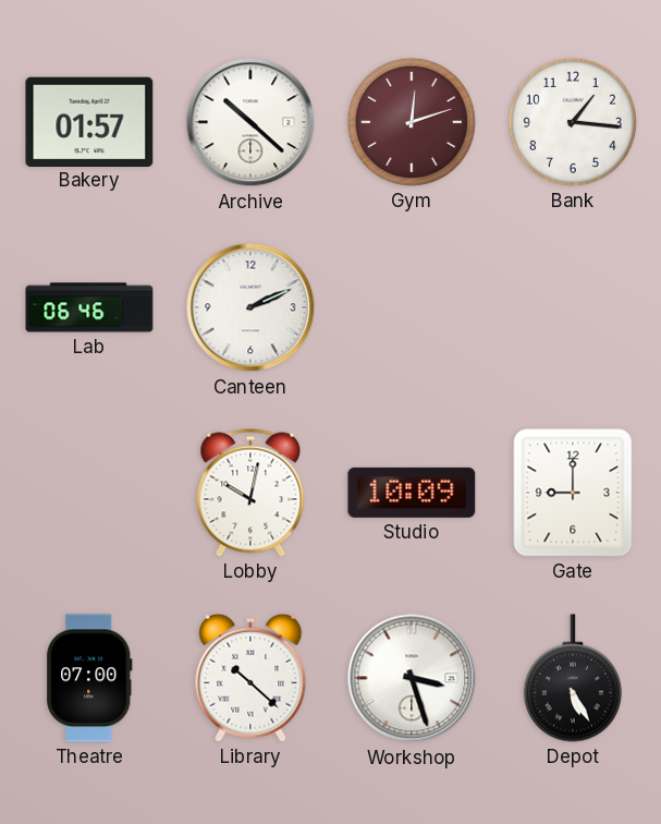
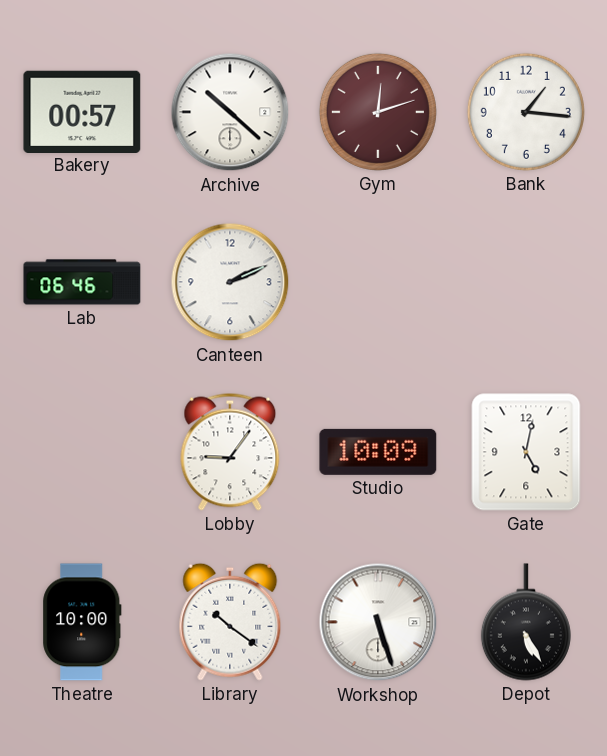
Bakery: 01:57 -> 00:57 (82, 111)
Lobby: 10:02 -> 9:06 (230, 452)
Gate: 9:00 -> 5:02 (526, 452)
Theatre: 07:00 -> 10:00 (82, 622)
Library: 10:22 -> 10:21 (230, 622)
Workshop: 3:27 -> 5:27 (378, 622)
